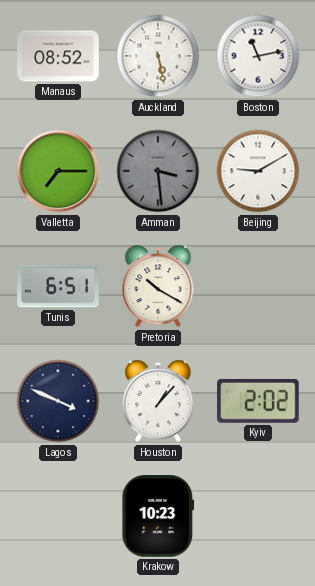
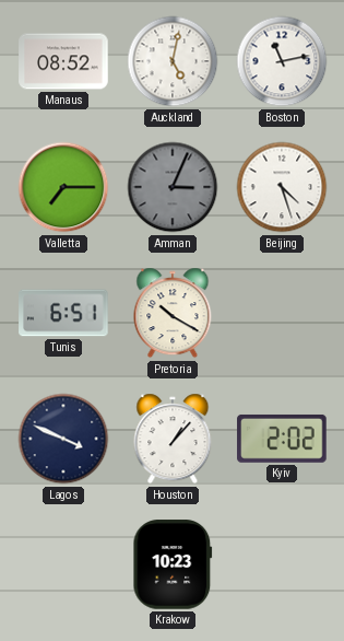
Auckland: 5:28 -> 5:02 (173, 61)
Amman: 3:29 -> 3:04 (173, 187)
Beijing: 9:10 -> 4:27 (282, 187)
